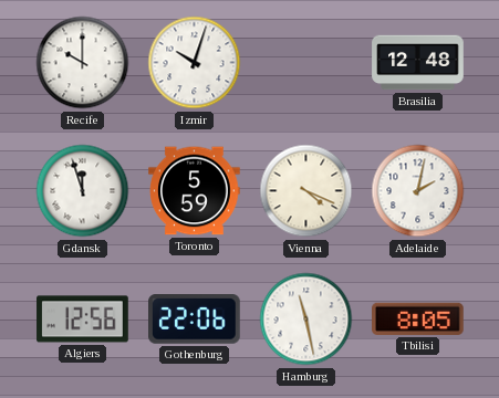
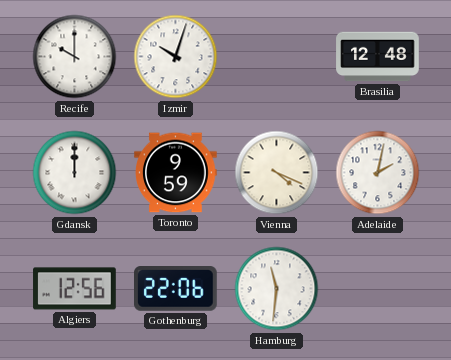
Gdansk: 11:57 -> 12:00 (75, 173)
Toronto: 5:59 -> 9:59 (176, 173)
Hamburg: 11:28 -> 11:31 (277, 289)
Tbilisi: 8:05 -> none (418, 318)
